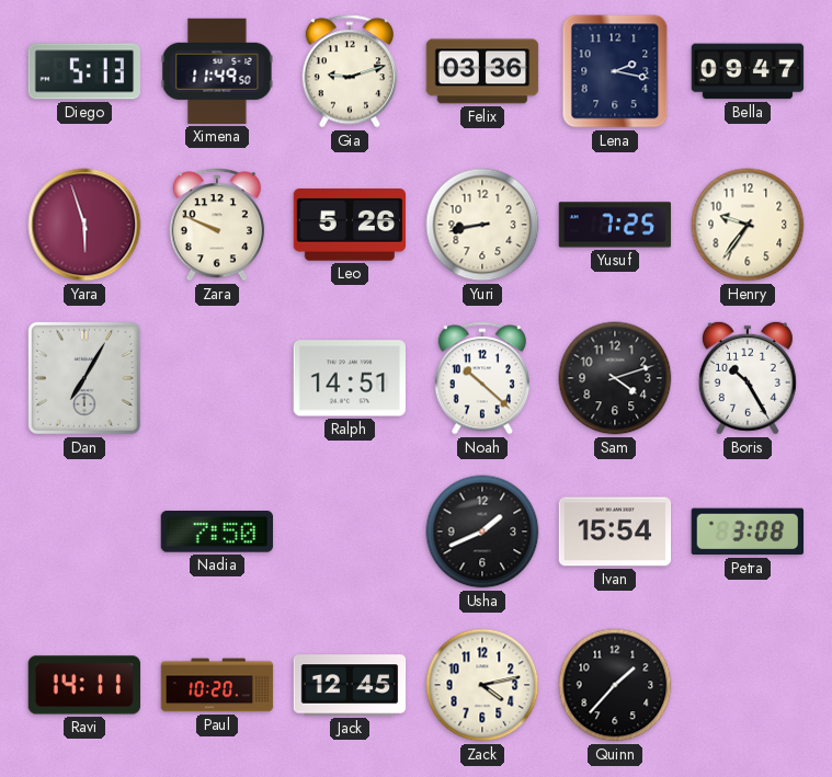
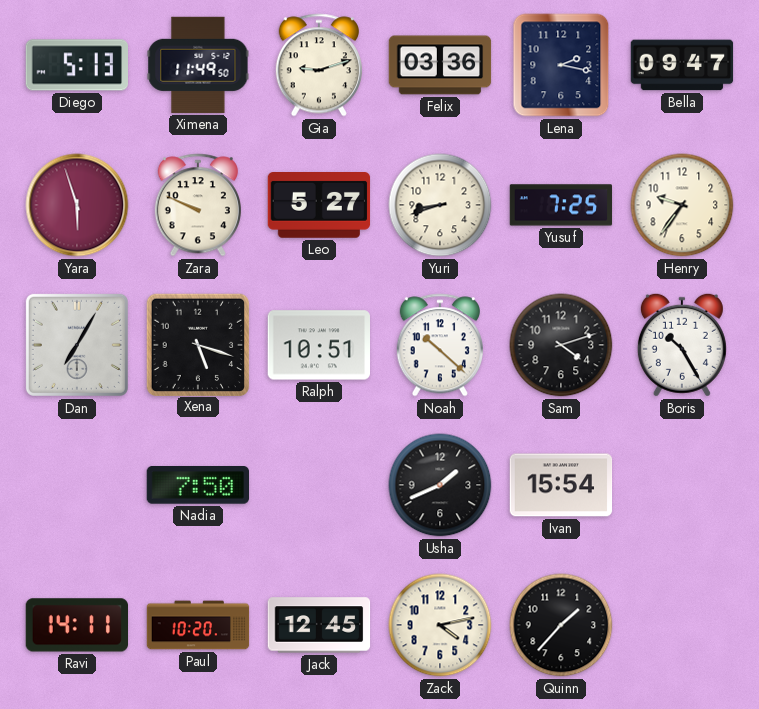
Leo: 5:26 -> 5:27 (319, 206)
Yuri: 8:43 -> 8:42 (440, 205)
Xena: none -> 5:18 (197, 344)
Ralph: 14:51 -> 10:51 (319, 345)
Petra: 3:08 -> none (746, 532)
